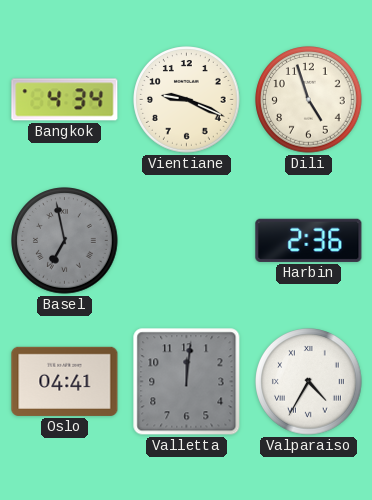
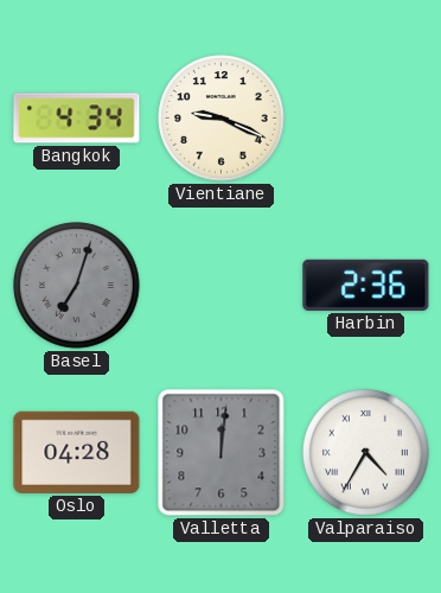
Dili: 4:57 -> none (309, 100)
Basel: 6:58 -> 7:03 (77, 286)
Oslo: 04:41 -> 04:28 (77, 452)
